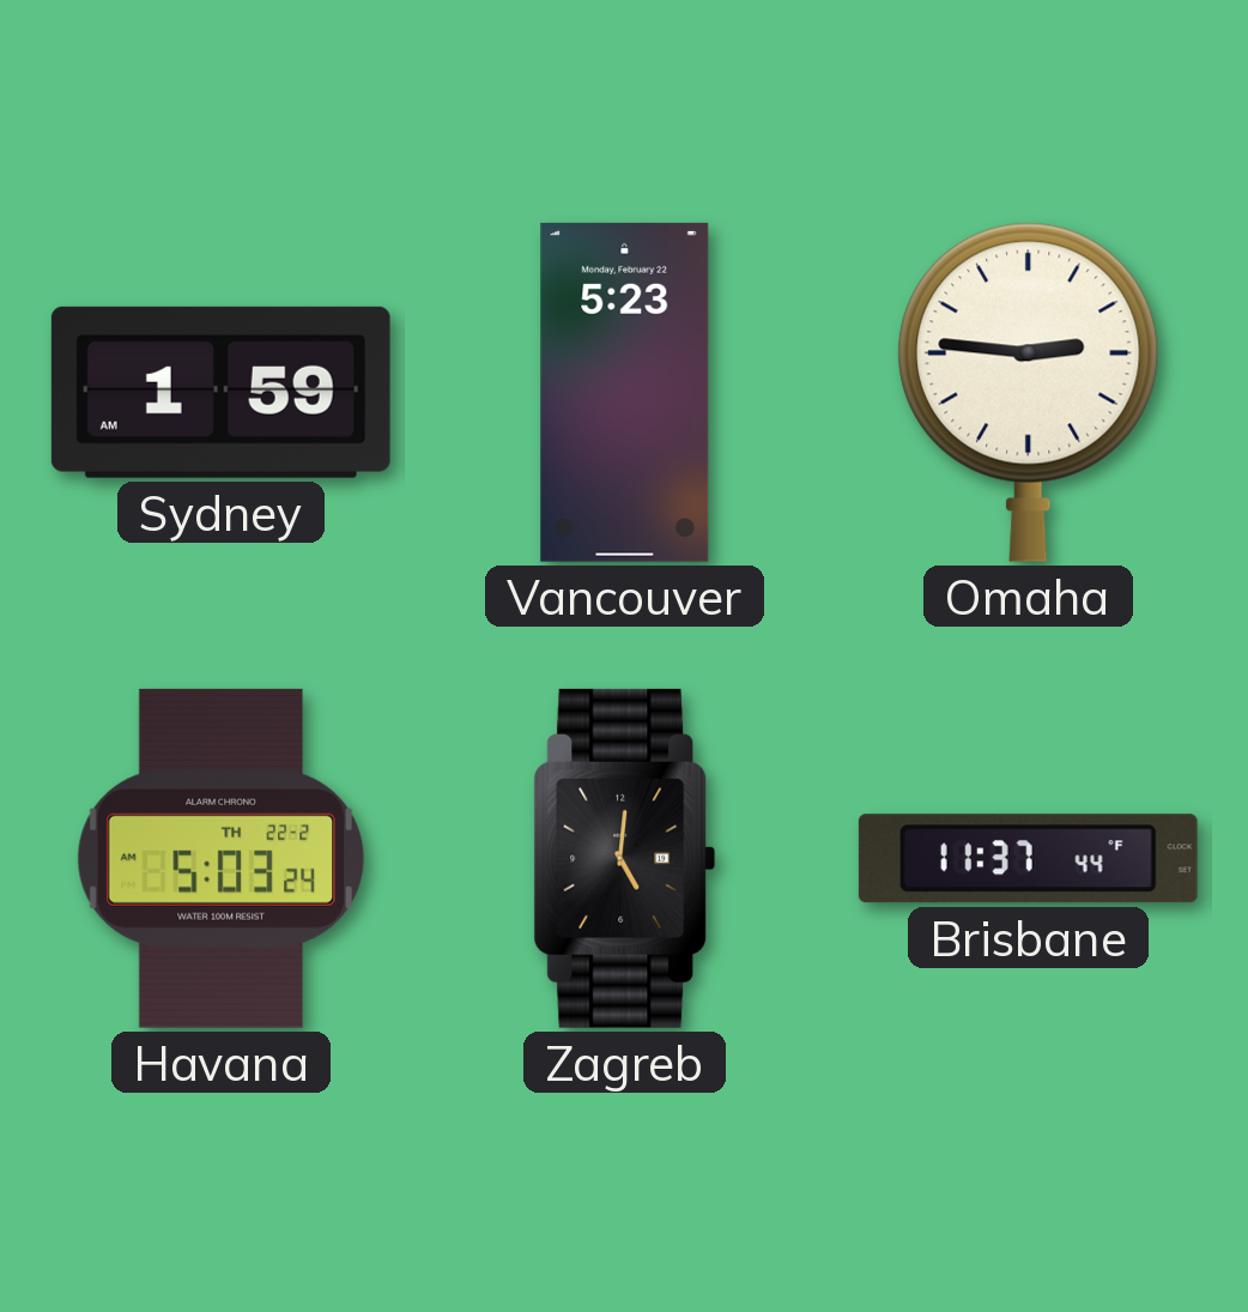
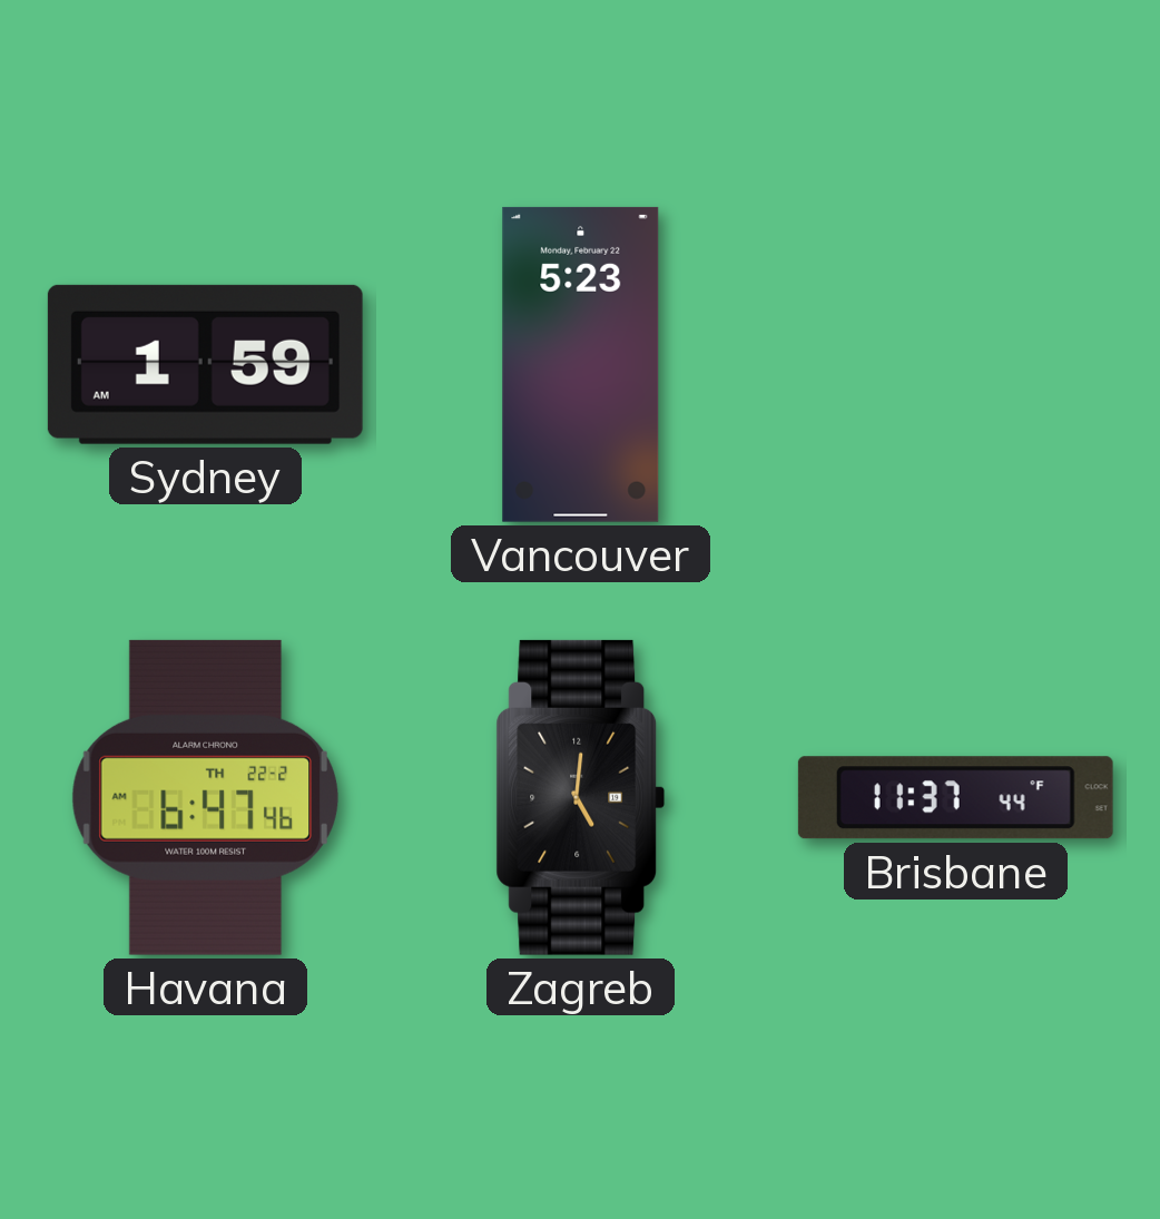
Omaha: 2:46 -> none (1029, 392)
Havana: 5:03 -> 6:47 (205, 797)
